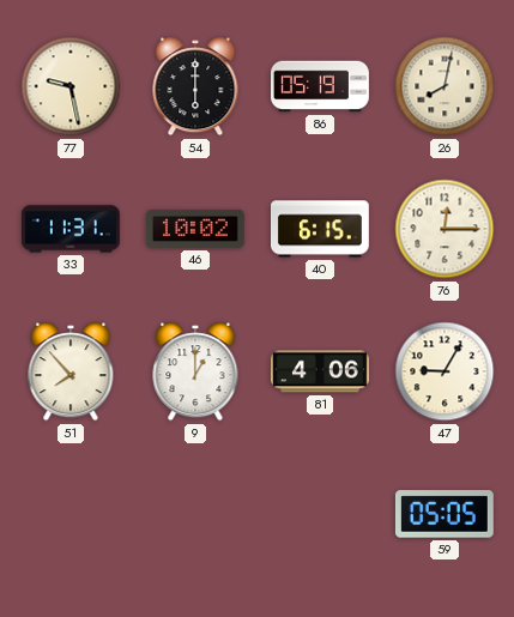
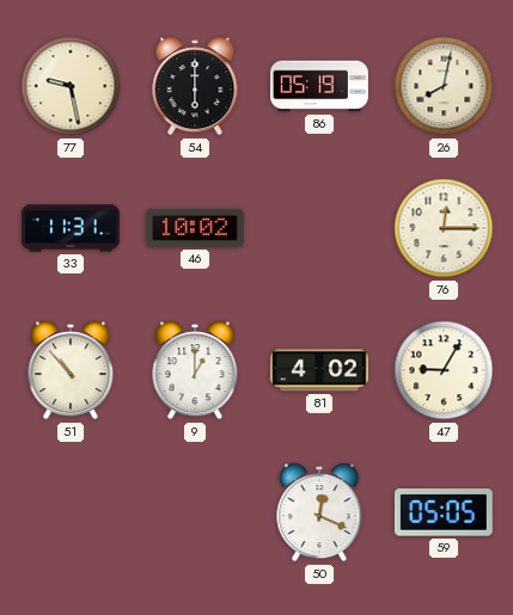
40: 6:15 -> none (321, 229)
51: 7:53 -> 10:53 (71, 370)
81: 4:06 -> 4:02 (320, 370)
50: none -> 12:19 (319, 512)
